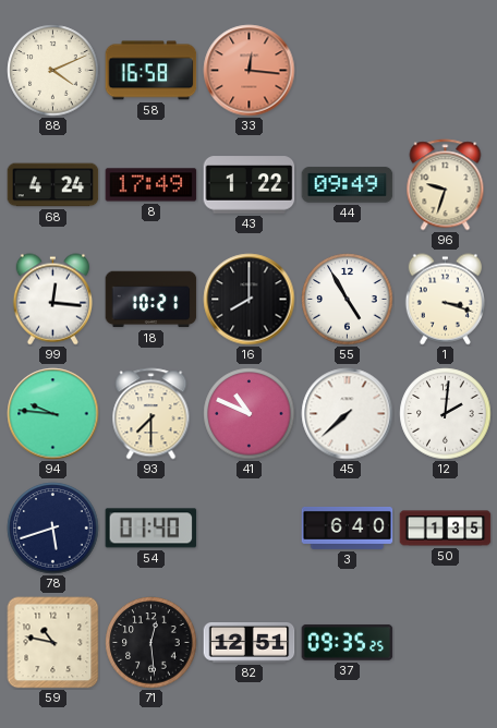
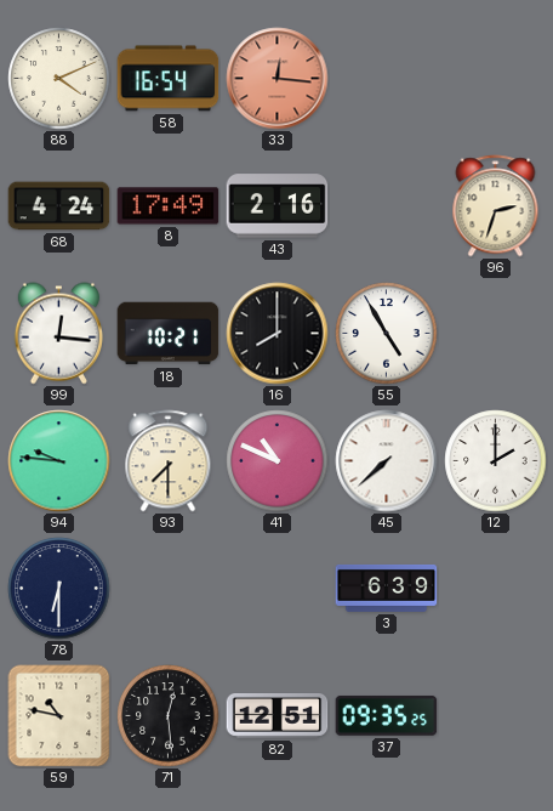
58: 16:58 -> 16:54 (169, 79)
43: 1:22 -> 2:16 (278, 206)
44: 09:49 -> none (348, 185)
96: 9:33 -> 2:33 (496, 206)
1: 3:18 -> none (445, 300)
12: 2:01 -> 2:00 (496, 461)
78: 5:42 -> 6:30 (59, 589)
54: 01:40 -> none (151, 529)
3: 6:40 -> 6:39 (387, 588)
50: 1:35 -> none (446, 529)
